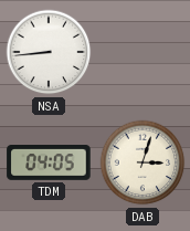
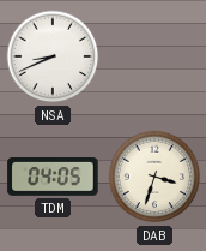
NSA: 8:44 -> 8:41 (53, 56)
DAB: 3:03 -> 3:33 (154, 177)
